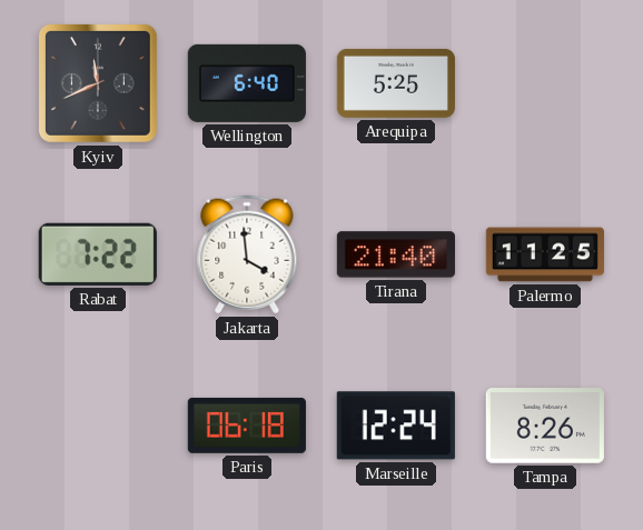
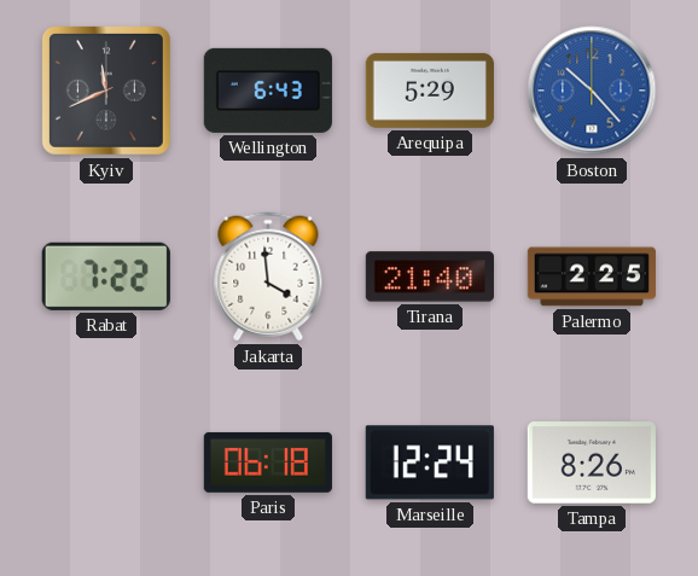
Wellington: 6:40 -> 6:43 (268, 91)
Arequipa: 5:25 -> 5:29 (430, 91)
Boston: none -> 10:23 (592, 91)
Palermo: 11:25 -> 2:25 (592, 277)
